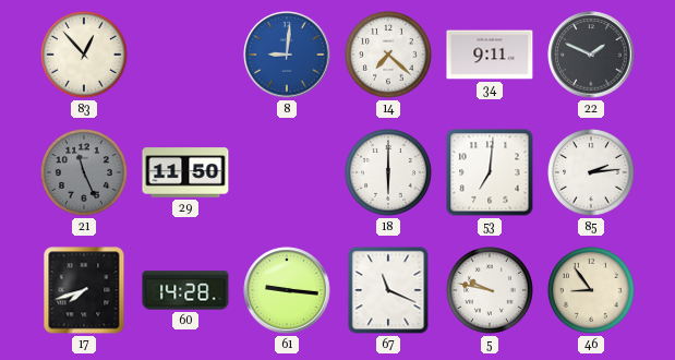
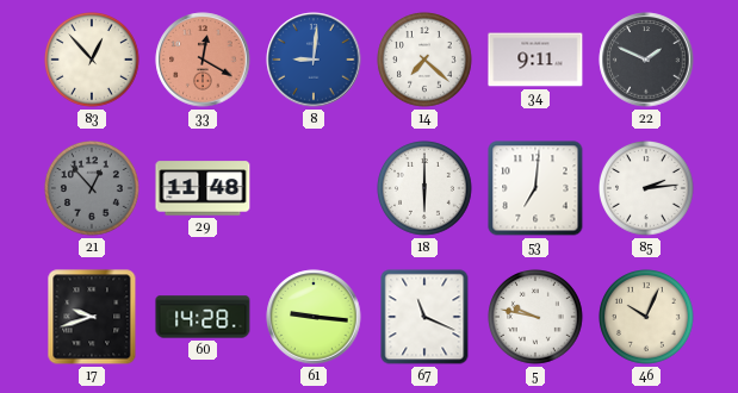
33: none -> 12:20 (203, 60)
21: 11:26 -> 12:53 (93, 189)
29: 11:50 -> 11:48 (203, 188)
17: 7:42 -> 9:42 (92, 317)
46: 8:54 -> 10:04 (647, 318)
